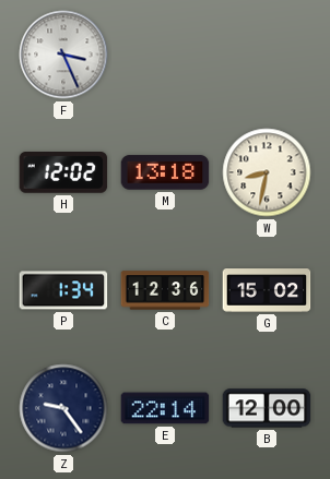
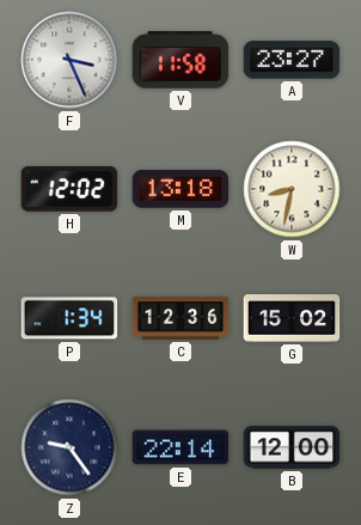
V: none -> 11:58 (180, 61)
A: none -> 23:27 (292, 60)
